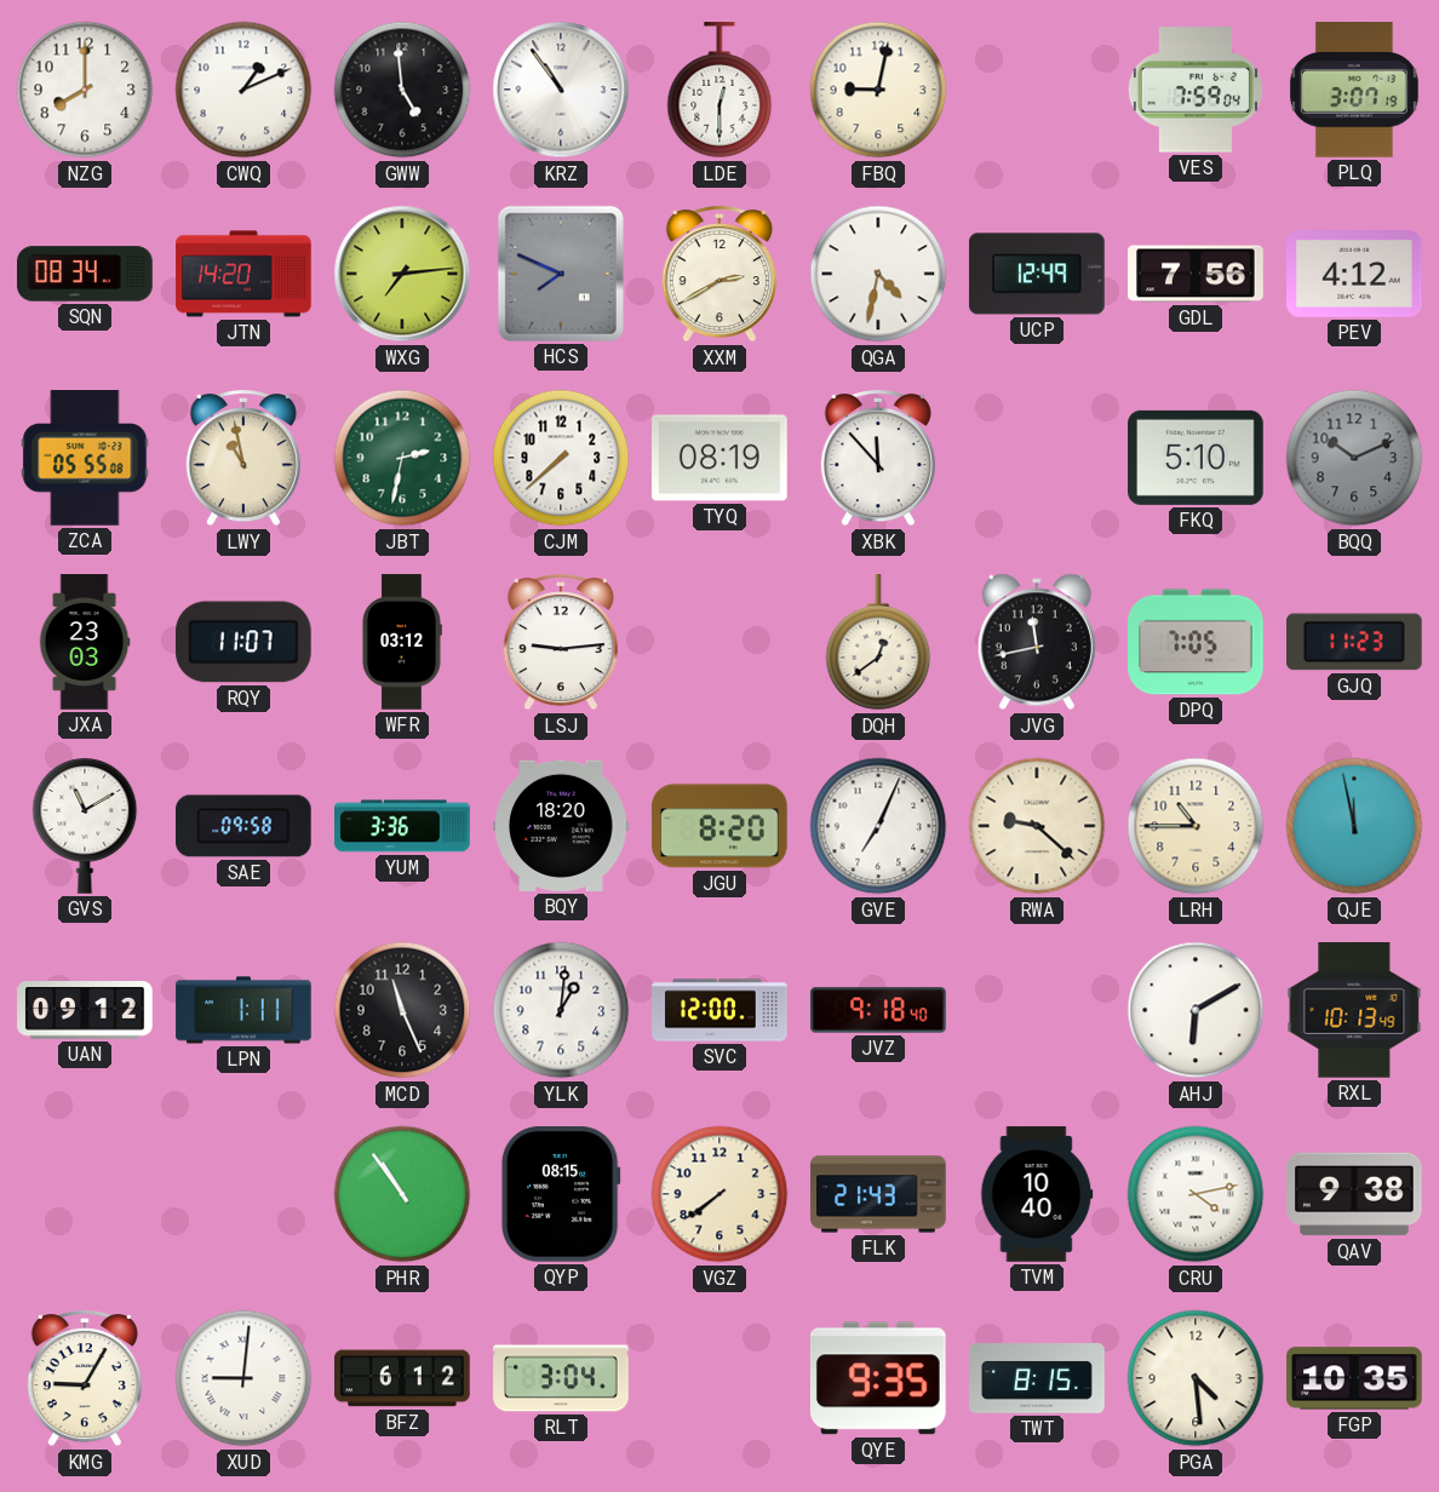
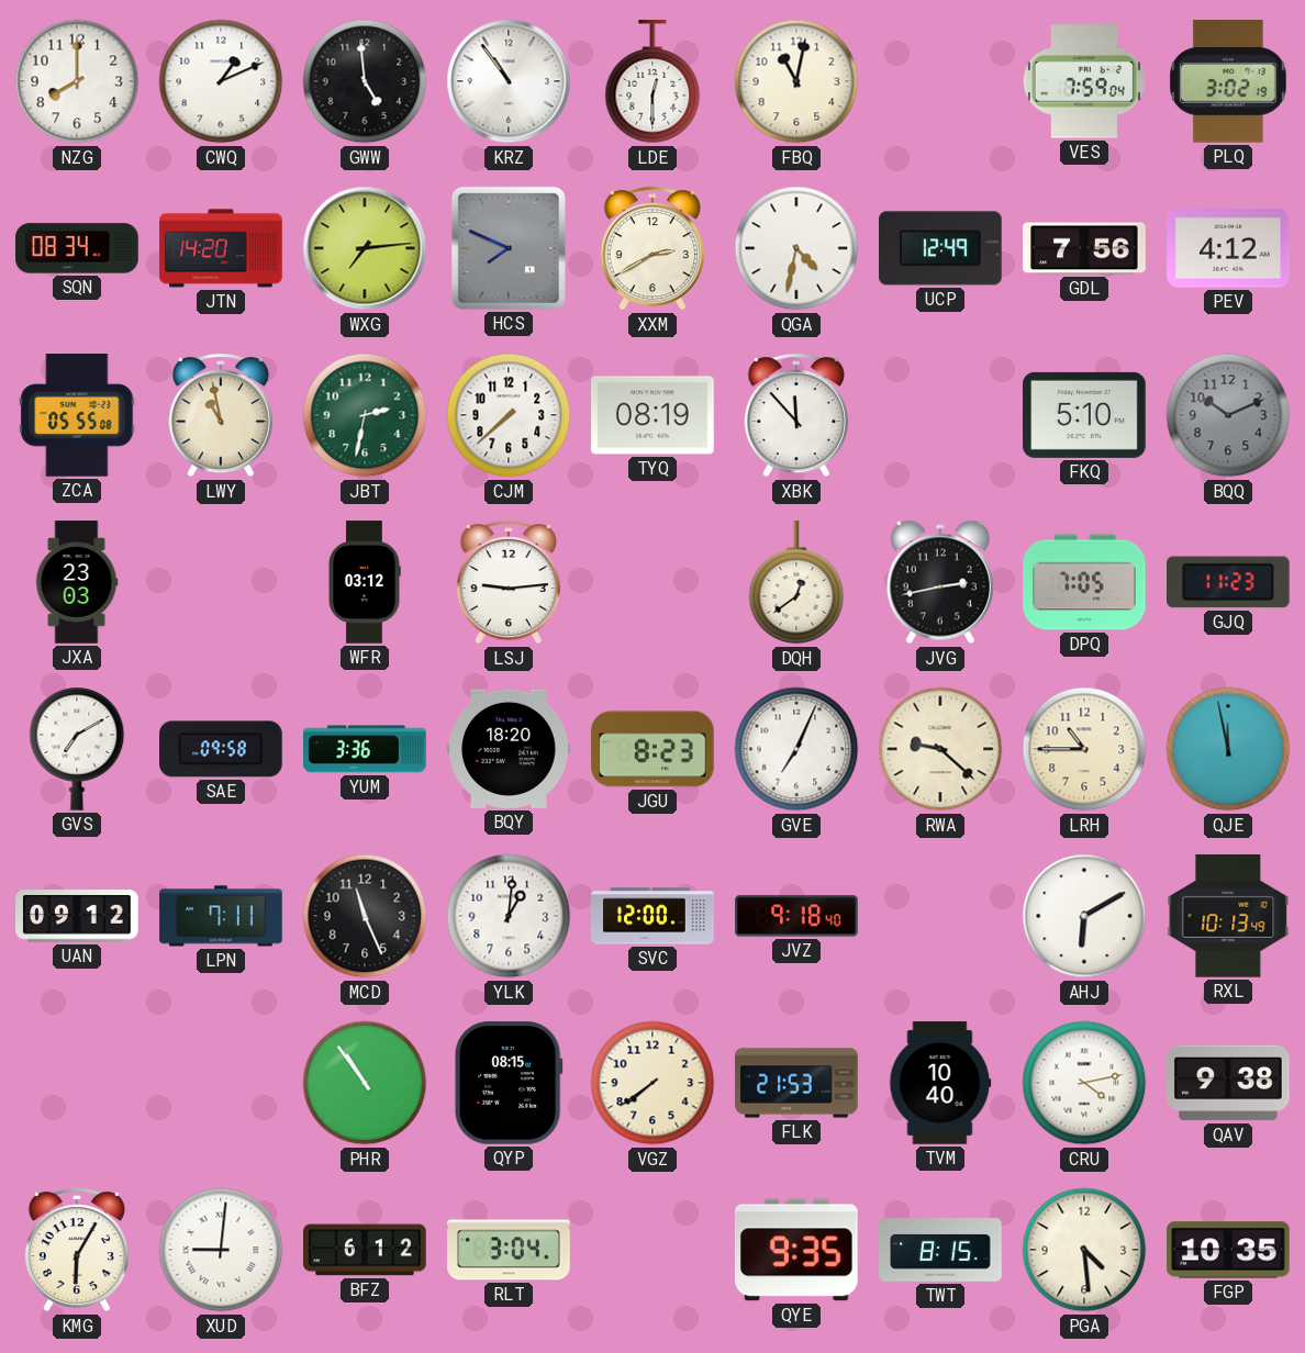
FBQ: 9:02 -> 11:02 (796, 81)
PLQ: 3:07 -> 3:02 (1228, 81)
RQY: 11:07 -> none (245, 642)
JVG: 11:43 -> 2:43 (940, 582)
GVS: 11:10 -> 7:10 (77, 749)
JGU: 8:20 -> 8:23 (652, 749)
LPN: 1:11 -> 7:11 (221, 916)
FLK: 21:43 -> 21:53 (796, 1083)
KMG: 9:05 -> 6:05 (77, 1251)
